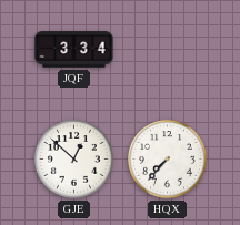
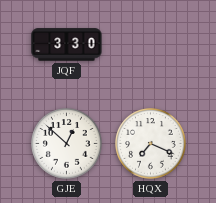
JQF: 3:34 -> 3:30 (67, 45)
HQX: 7:37 -> 7:19 (151, 144)
